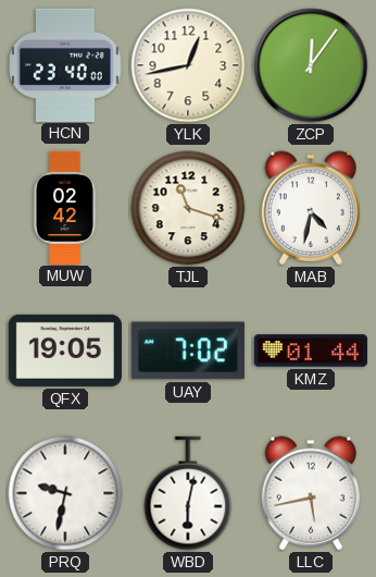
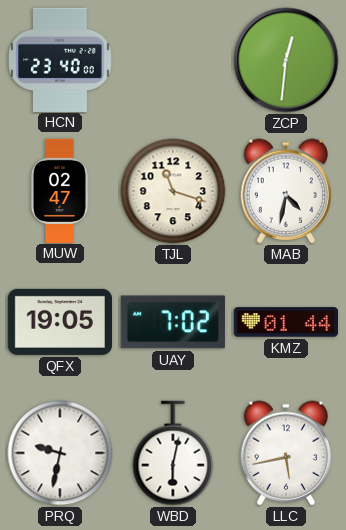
YLK: 12:43 -> none (188, 65)
ZCP: 12:06 -> 12:31 (286, 60)
MUW: 02:42 -> 02:47 (59, 190)
